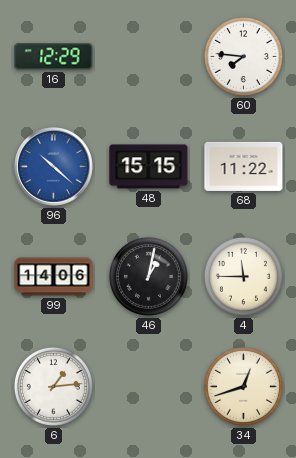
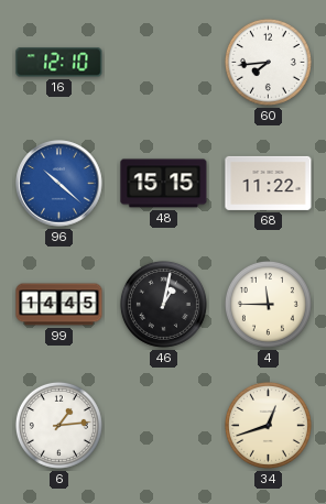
16: 12:29 -> 12:10 (59, 63)
60: 7:46 -> 7:44 (268, 62)
99: 14:06 -> 14:45 (59, 305)
